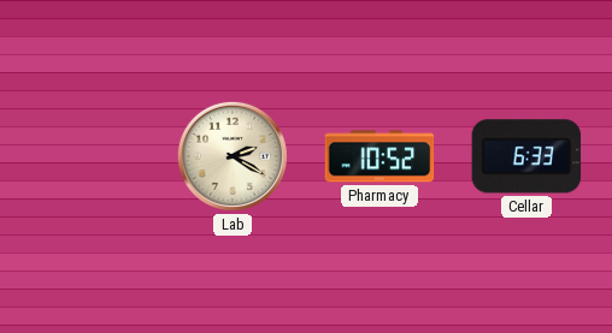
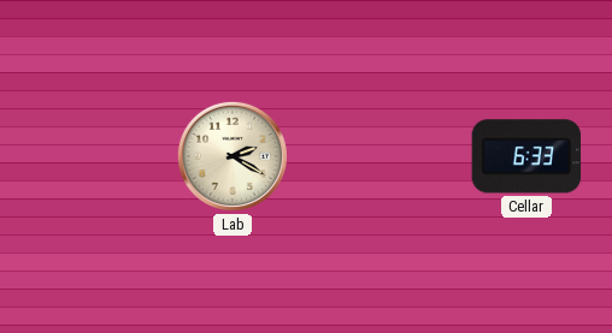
Pharmacy: 10:52 -> none (379, 156)
